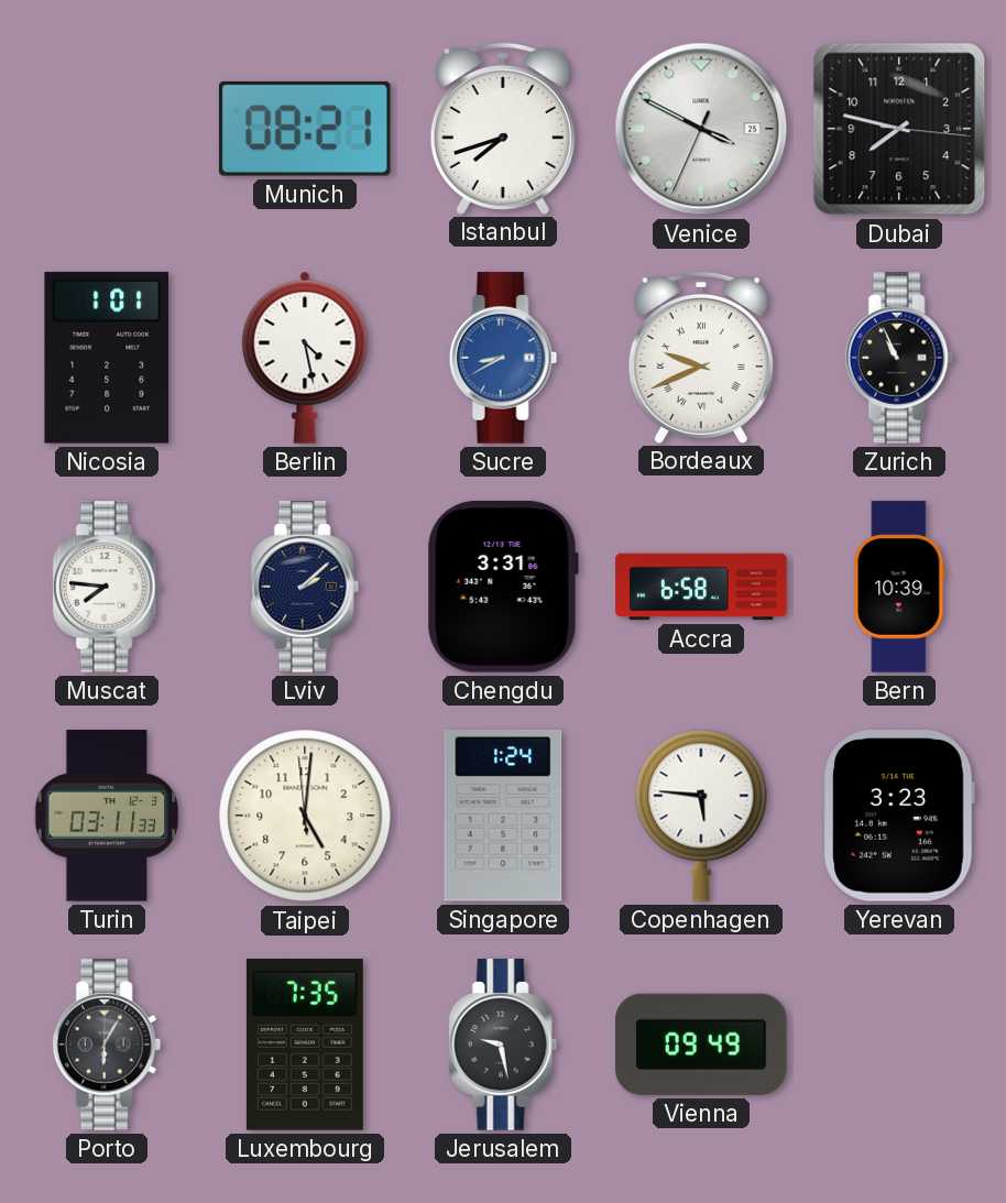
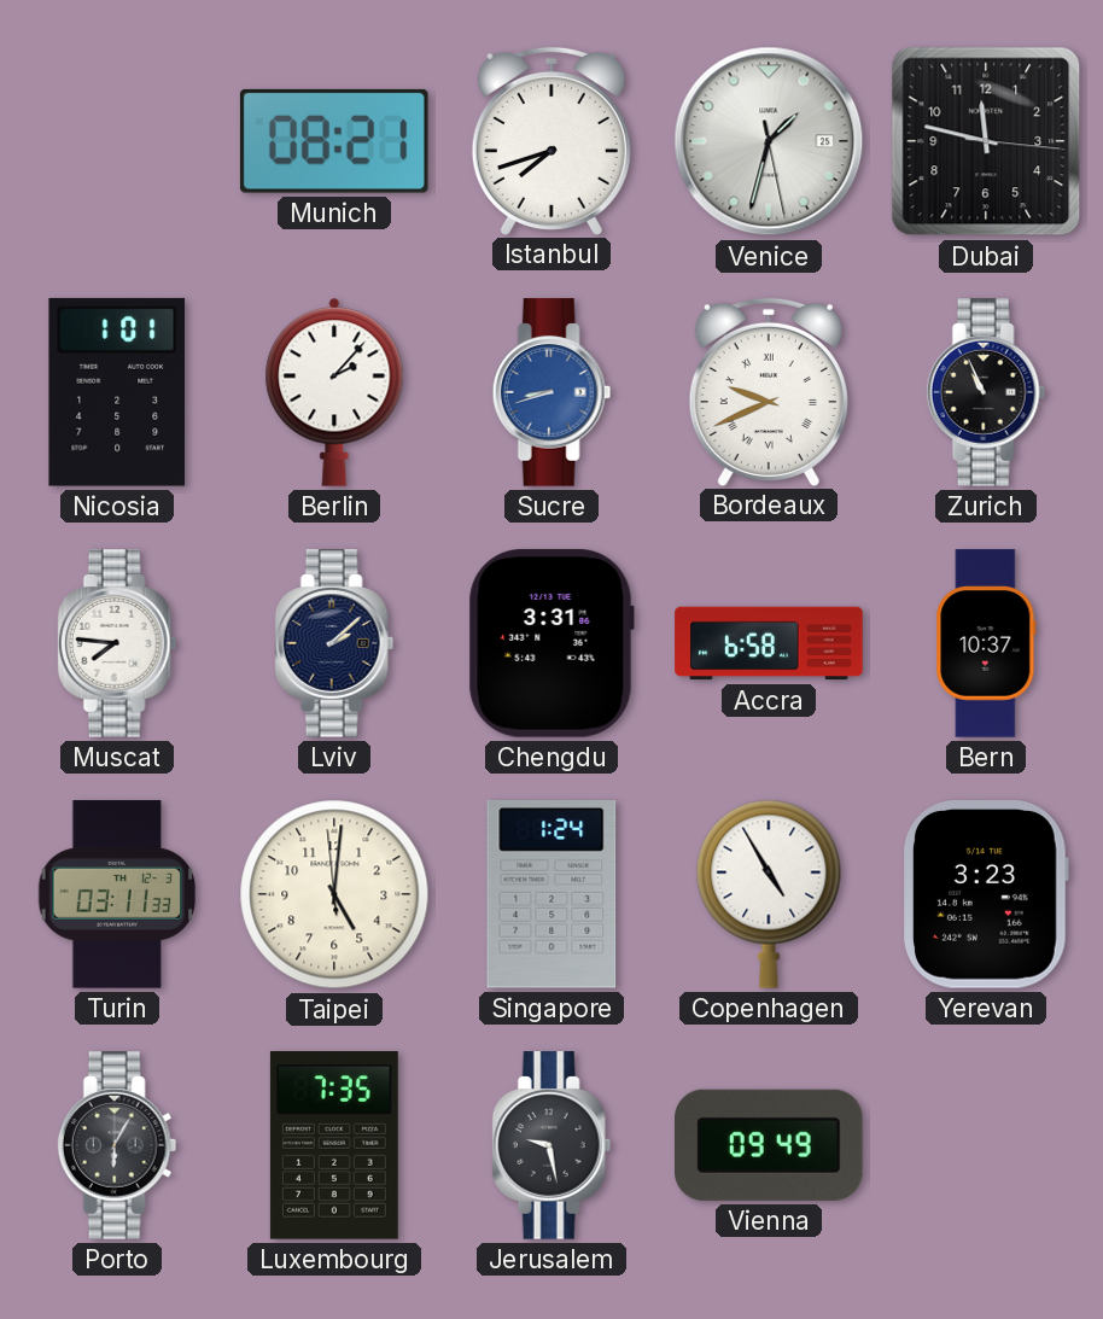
Venice: 3:49 -> 1:32 (769, 141)
Dubai: 7:47 -> 11:47 (986, 141)
Berlin: 4:28 -> 2:07 (334, 392)
Sucre: 8:40 -> 8:42 (551, 392)
Bern: 10:39 -> 10:37 (986, 643)
Copenhagen: 5:46 -> 4:55 (769, 894)
